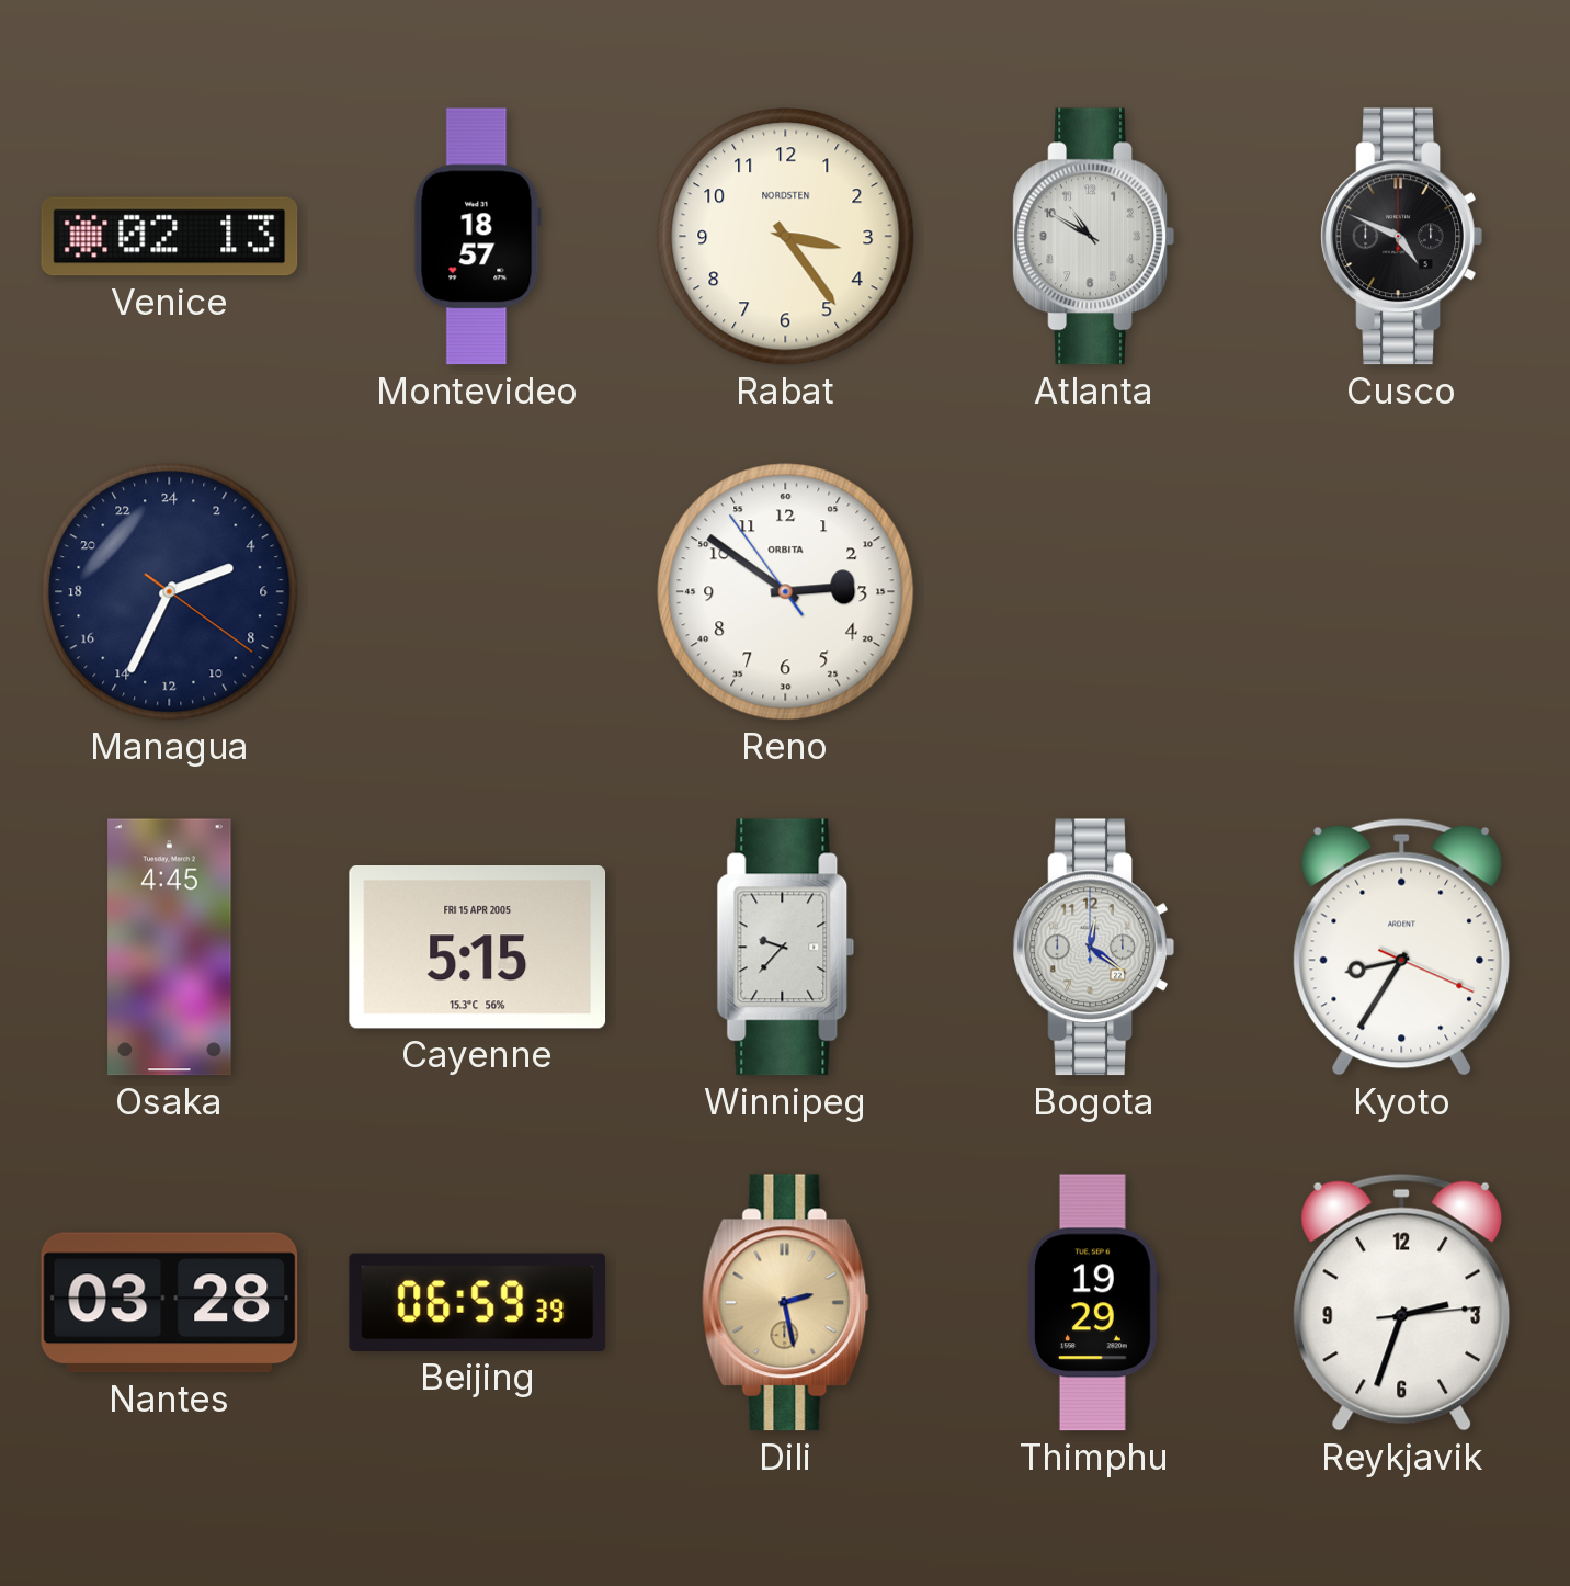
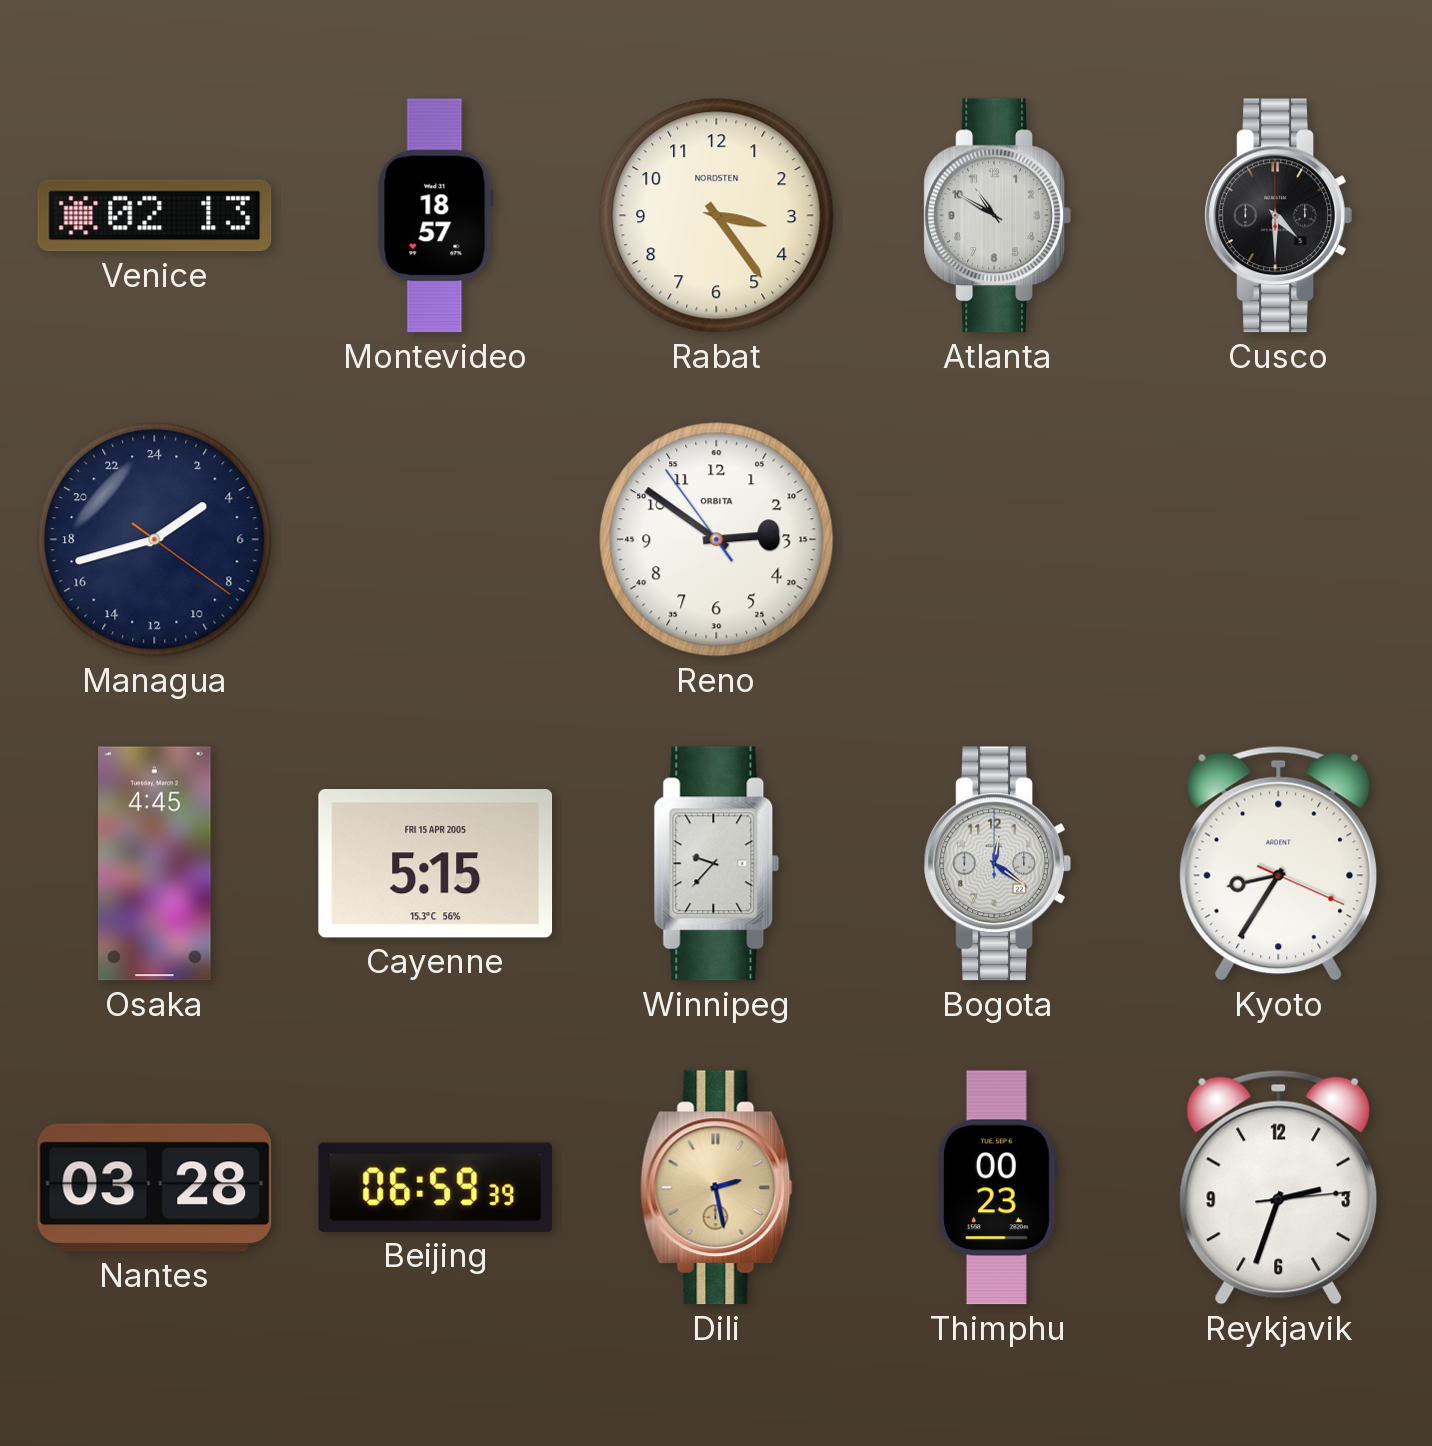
Cusco: 4:49 -> 4:30 (1278, 216)
Managua: 4:34 -> 3:42 (155, 540)
Thimphu: 19:29 -> 00:23 (998, 1188)
